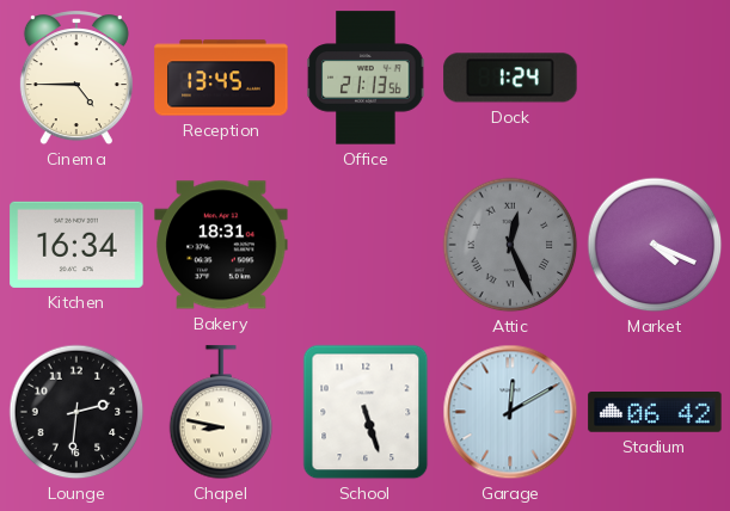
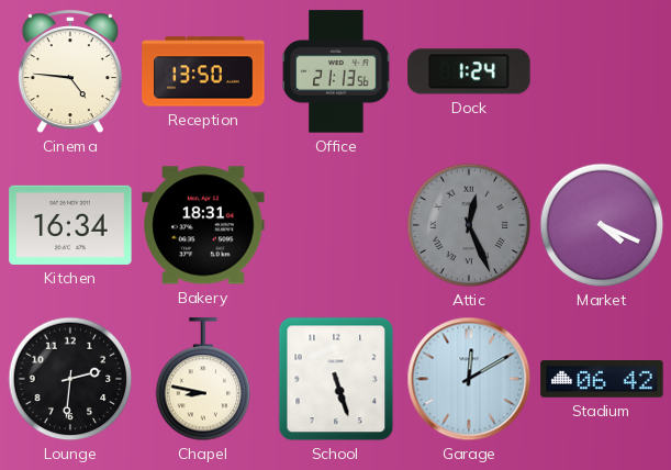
Cinema: 4:45 -> 4:46 (70, 72)
Reception: 13:45 -> 13:50 (203, 71)
